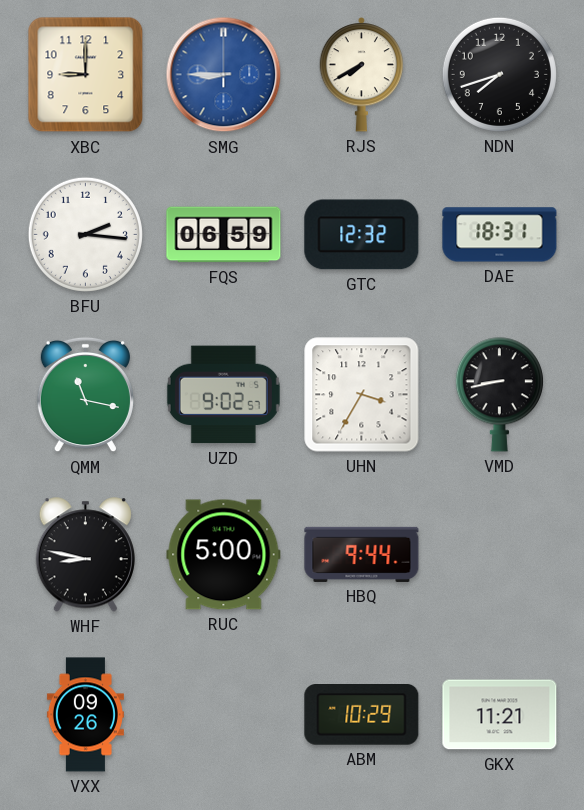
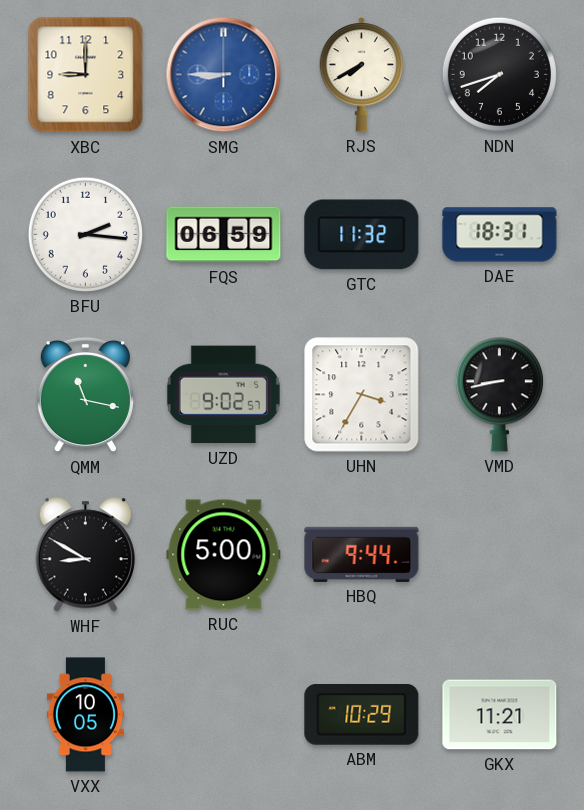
GTC: 12:32 -> 11:32 (362, 235)
WHF: 8:47 -> 8:50 (85, 555)
VXX: 09:26 -> 10:05 (85, 715)
